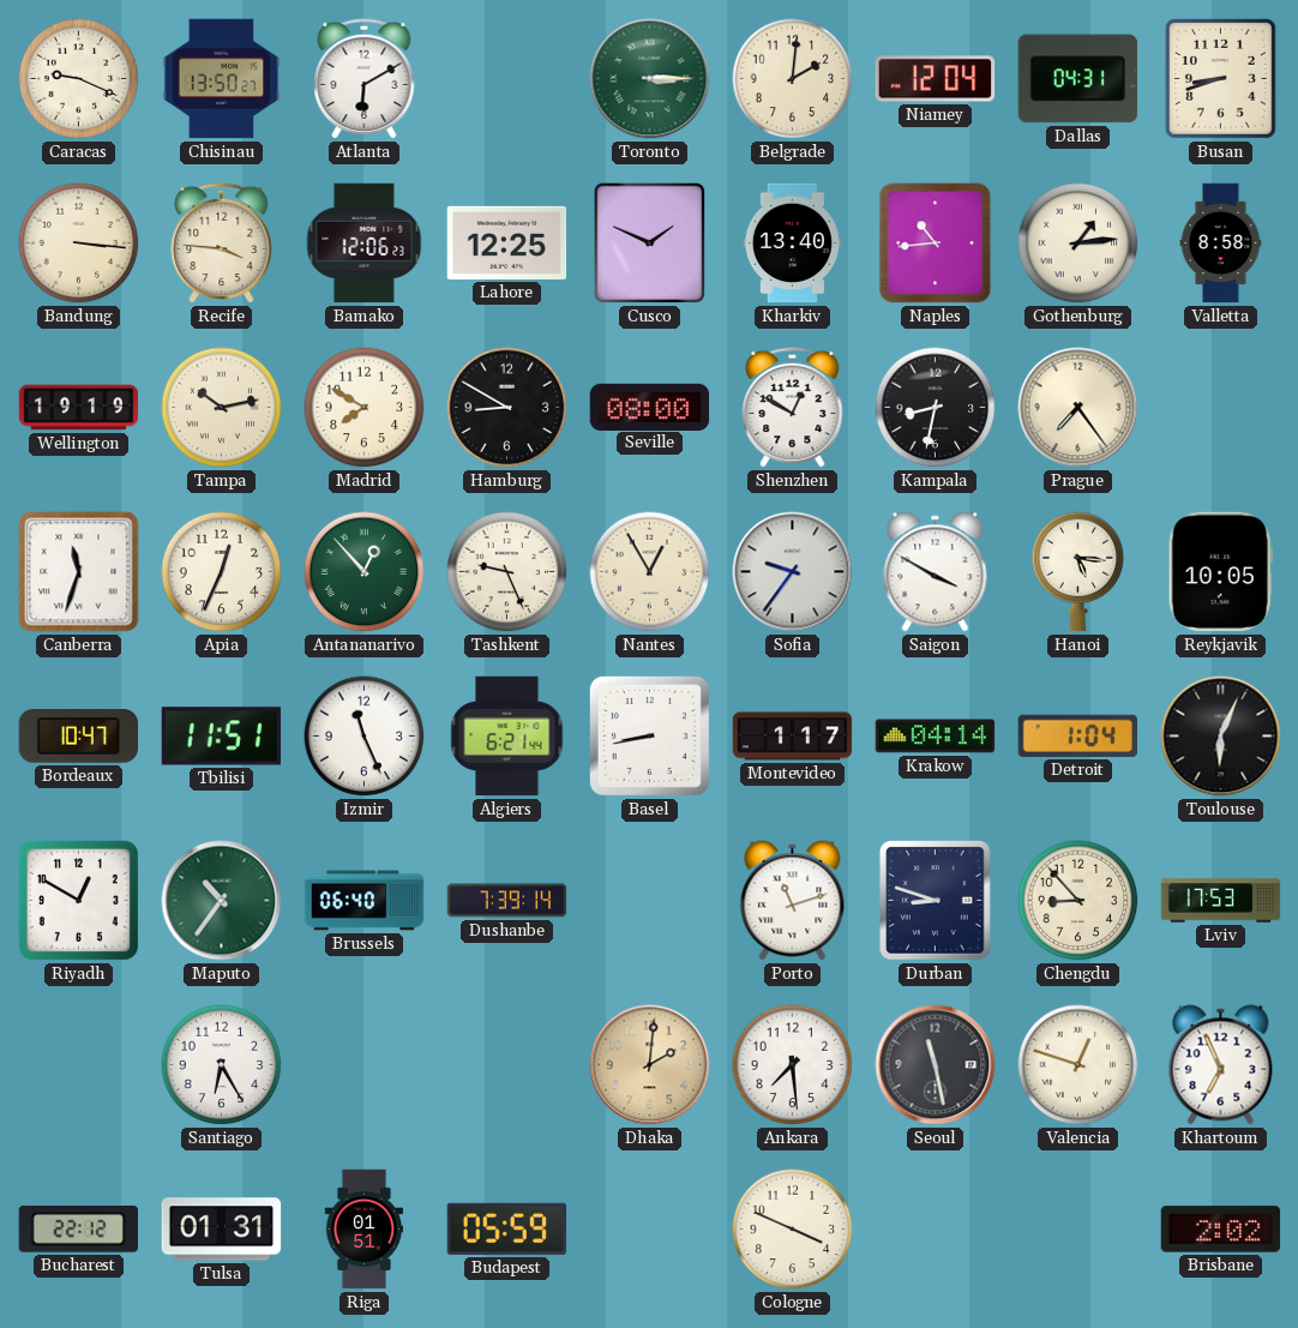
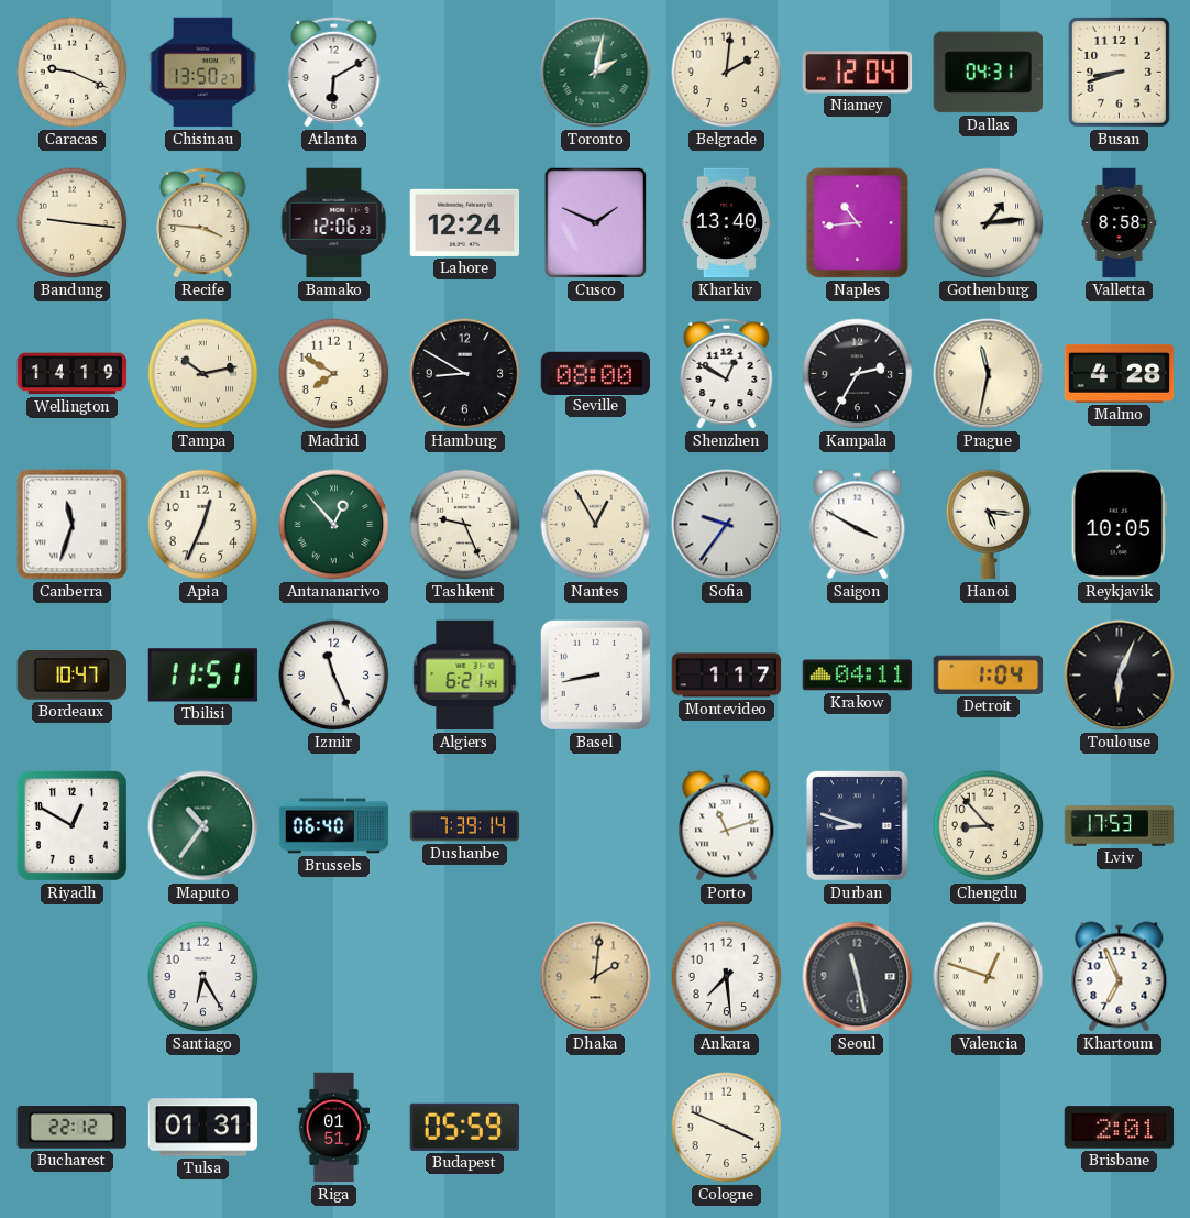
Toronto: 3:15 -> 2:02 (596, 73)
Bandung: 3:16 -> 9:16 (73, 223)
Lahore: 12:25 -> 12:24 (465, 222)
Wellington: 19:19 -> 14:19 (73, 374)
Kampala: 8:32 -> 2:35 (858, 374)
Prague: 7:24 -> 11:32 (989, 374)
Malmo: none -> 4:28 (1120, 373)
Krakow: 04:14 -> 04:11 (858, 676)
Brisbane: 2:02 -> 2:01 (1120, 1128)
